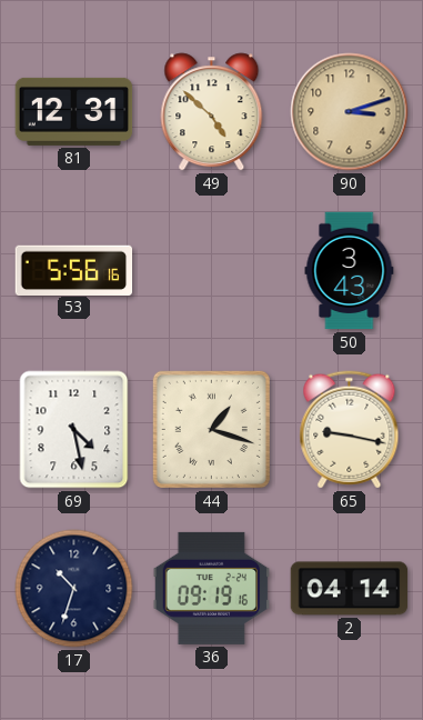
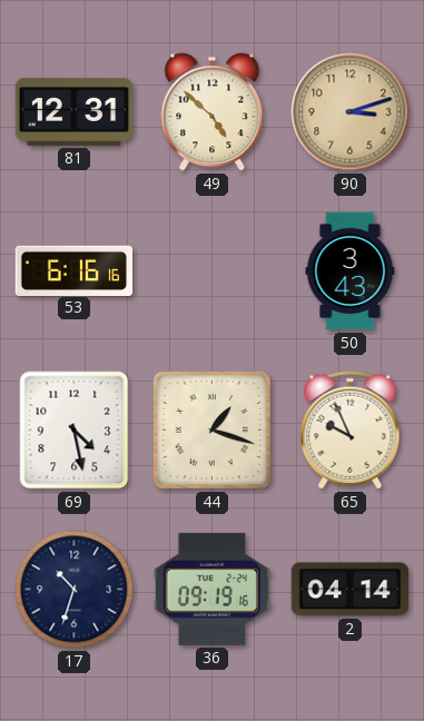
53: 5:56 -> 6:16 (75, 270)
65: 9:17 -> 9:56 (351, 431)
